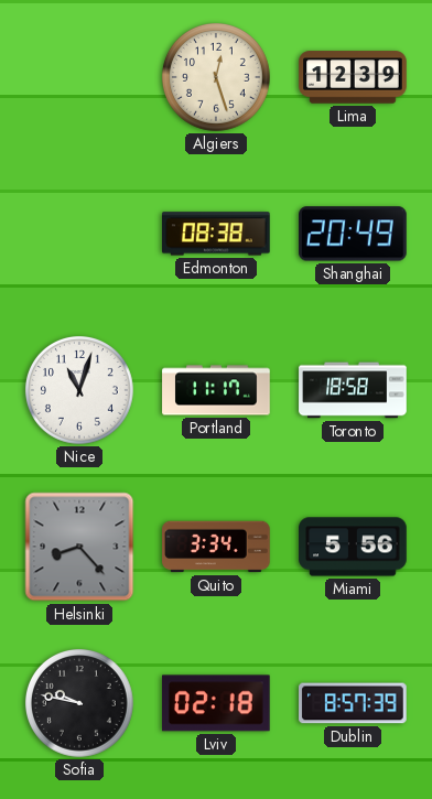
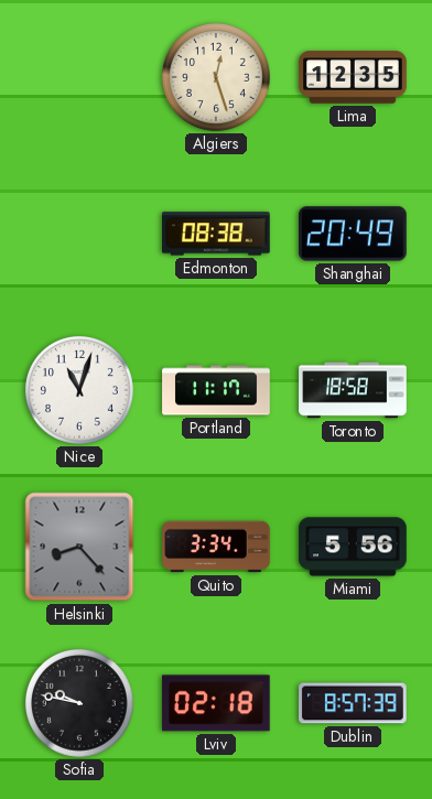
Lima: 12:39 -> 12:35 (353, 77)
